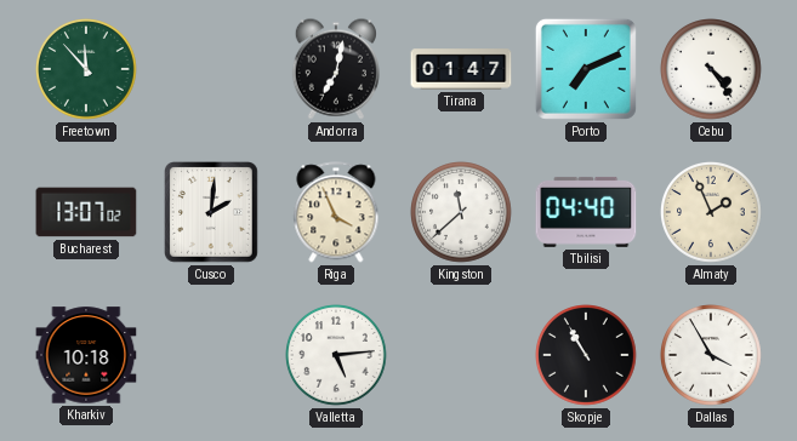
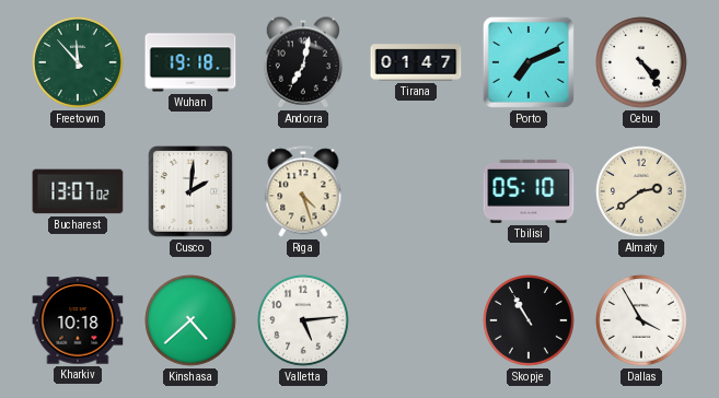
Wuhan: none -> 19:18 (190, 62)
Riga: 3:56 -> 4:27 (303, 191)
Kingston: 11:38 -> none (462, 213)
Tbilisi: 04:40 -> 05:10 (529, 191)
Almaty: 1:56 -> 2:39 (642, 192)
Kinshasa: none -> 4:38 (192, 321)
